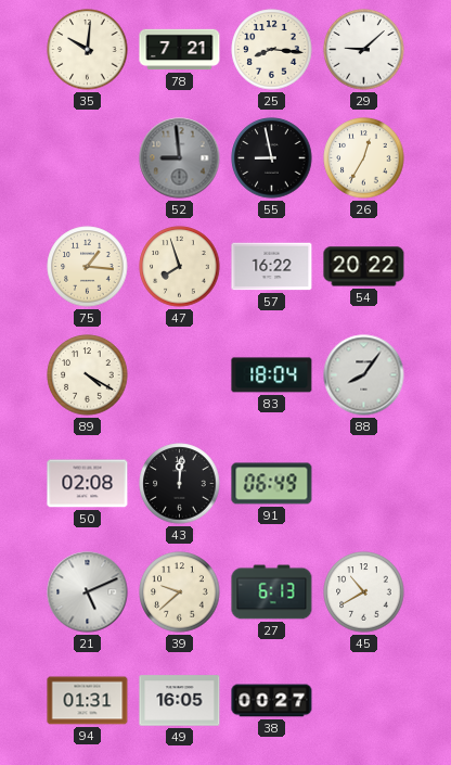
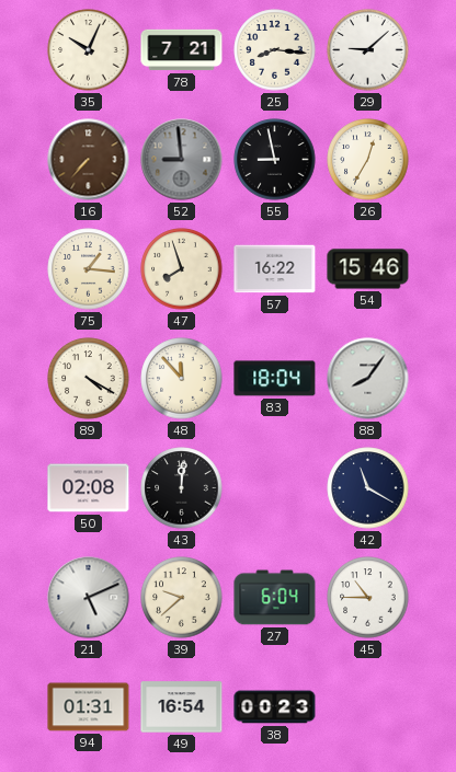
35: 10:01 -> 10:04 (89, 50)
16: none -> 7:37 (89, 160)
54: 20:22 -> 15:46 (368, 269)
48: none -> 11:53 (182, 379)
91: 06:49 -> none (272, 484)
42: none -> 11:20 (368, 488)
27: 6:13 -> 6:04 (275, 598)
45: 10:40 -> 10:45 (368, 598)
49: 16:05 -> 16:54 (182, 707)
38: 00:27 -> 00:23 (275, 707)
